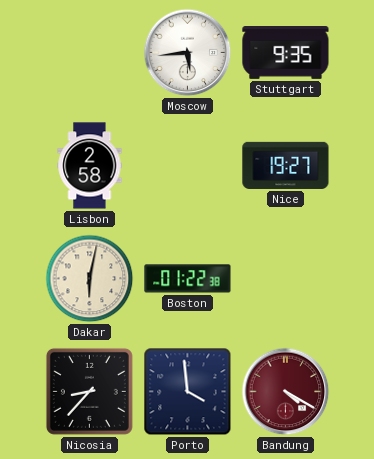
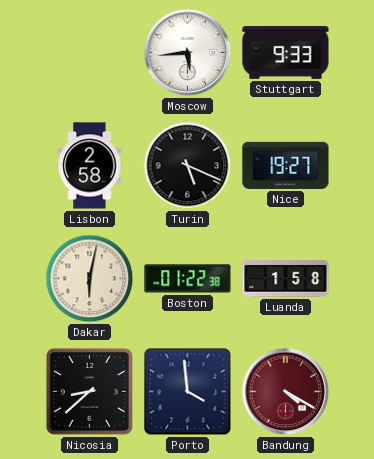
Stuttgart: 9:35 -> 9:33 (286, 53)
Turin: none -> 5:19 (188, 166)
Luanda: none -> 1:58 (286, 279)
Nicosia: 8:37 -> 8:38 (89, 391)
